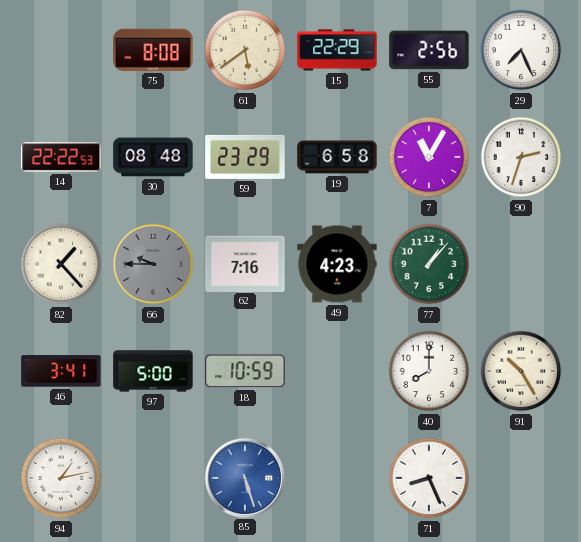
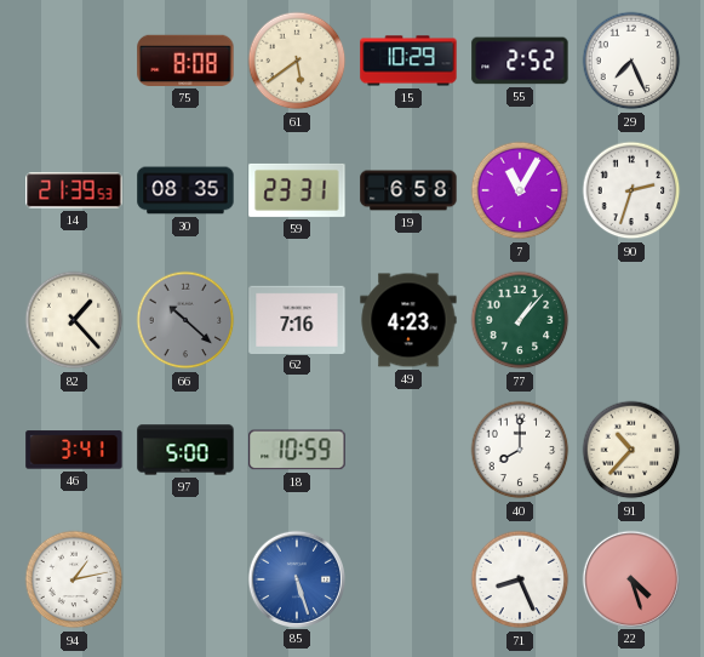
15: 22:29 -> 10:29 (408, 61)
55: 2:56 -> 2:52 (520, 61)
14: 22:22 -> 21:39 (74, 190)
30: 08:48 -> 08:35 (185, 190)
59: 23:29 -> 23:31 (297, 190)
66: 9:45 -> 10:22 (185, 320)
91: 10:25 -> 10:37 (631, 450)
22: none -> 4:27 (630, 578)
